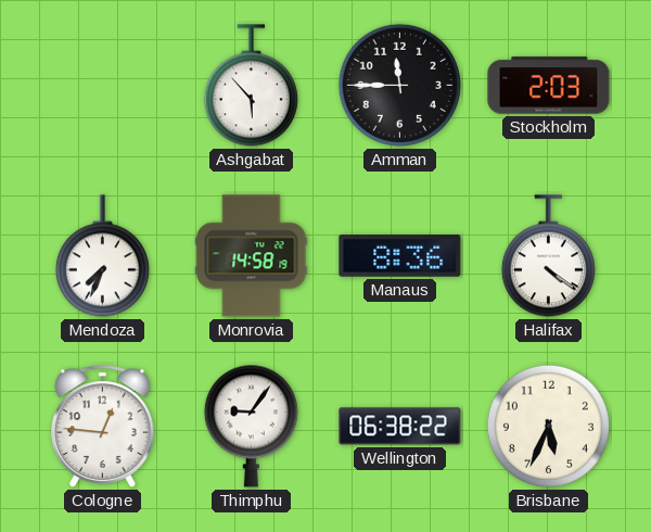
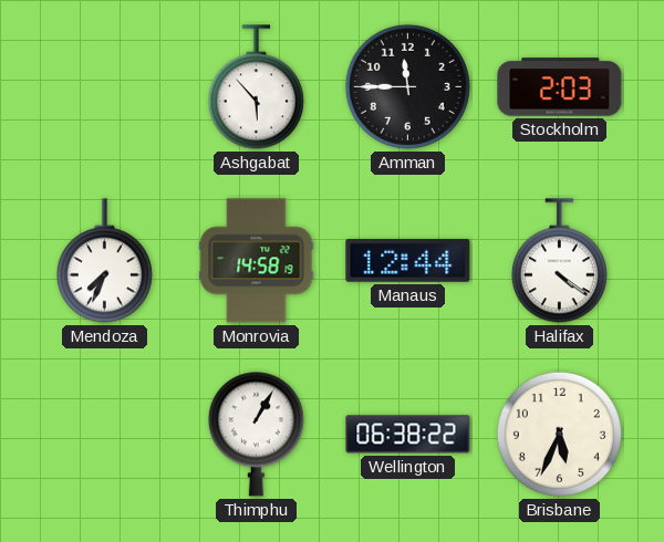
Manaus: 8:36 -> 12:44 (408, 261)
Cologne: 12:46 -> none (102, 427)
Thimphu: 9:06 -> 1:05 (256, 434)
